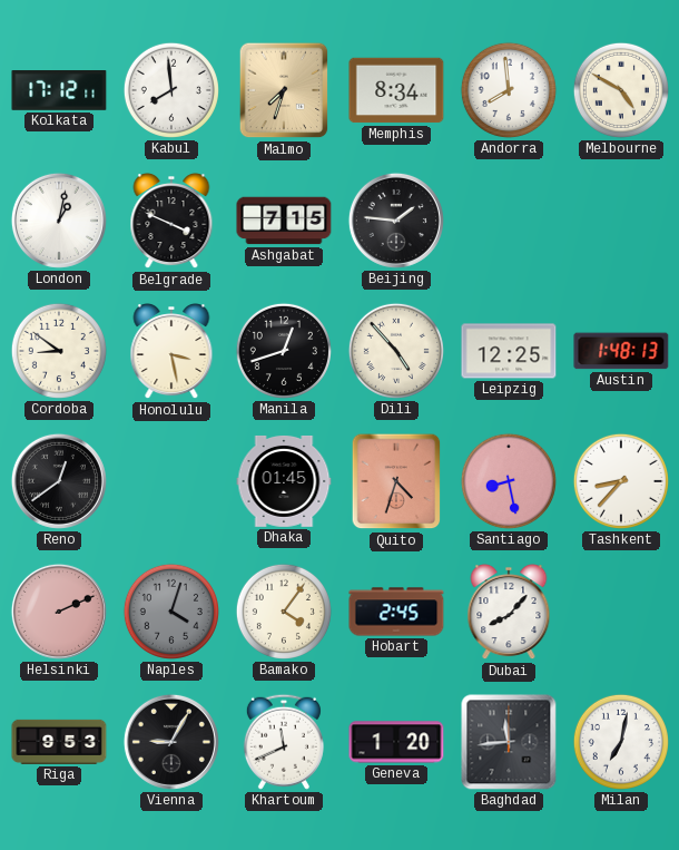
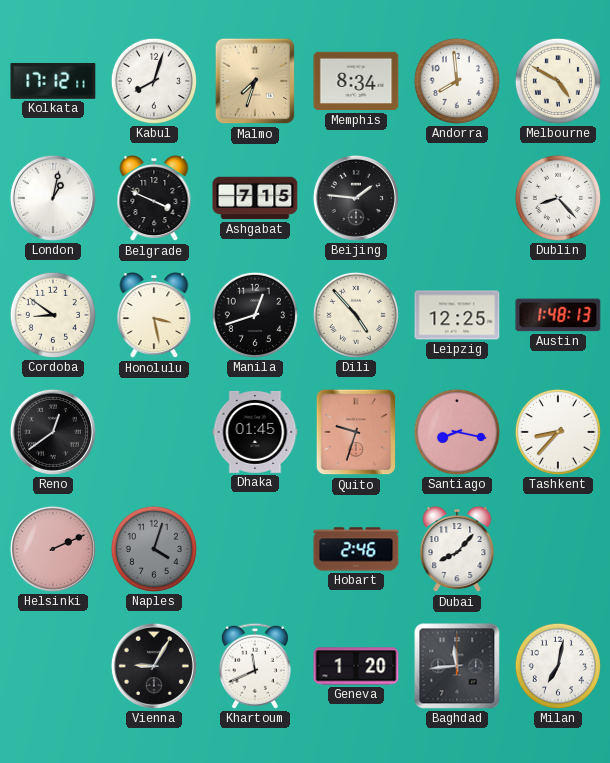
Kabul: 7:59 -> 8:03 (154, 81)
Dublin: none -> 8:23 (558, 198)
Quito: 4:33 -> 9:33 (356, 432)
Santiago: 8:28 -> 8:17 (457, 432)
Bamako: 4:06 -> none (284, 612)
Hobart: 2:45 -> 2:46 (356, 549)
Riga: 9:53 -> none (59, 742)
